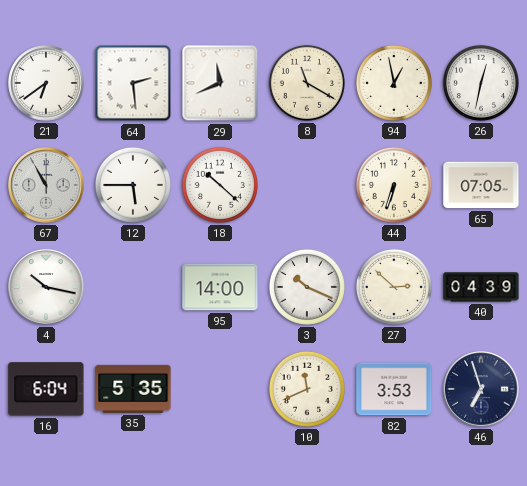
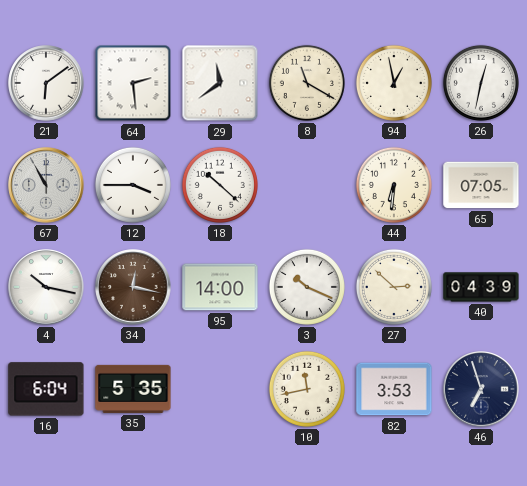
21: 6:39 -> 6:09 (46, 83)
29: 11:41 -> 11:39 (220, 83)
12: 5:45 -> 3:45 (133, 185)
44: 6:33 -> 6:31 (394, 185)
34: none -> 12:17 (133, 287)
10: 11:41 -> 11:43 (307, 389)
